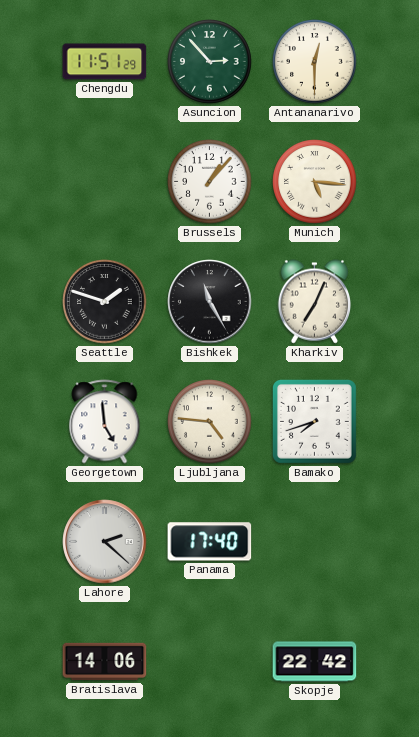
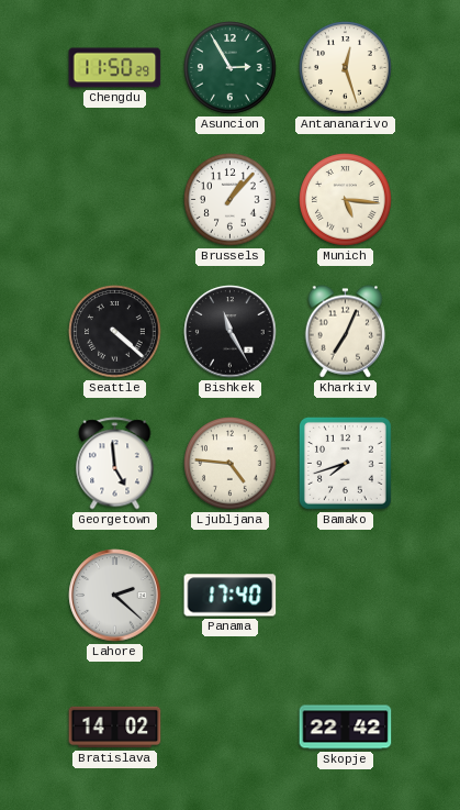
Chengdu: 11:51 -> 11:50 (115, 68)
Asuncion: 2:53 -> 2:55 (231, 68)
Antananarivo: 12:30 -> 12:27 (346, 68)
Seattle: 1:48 -> 4:22 (115, 332)
Bratislava: 14:06 -> 14:02 (115, 728)
